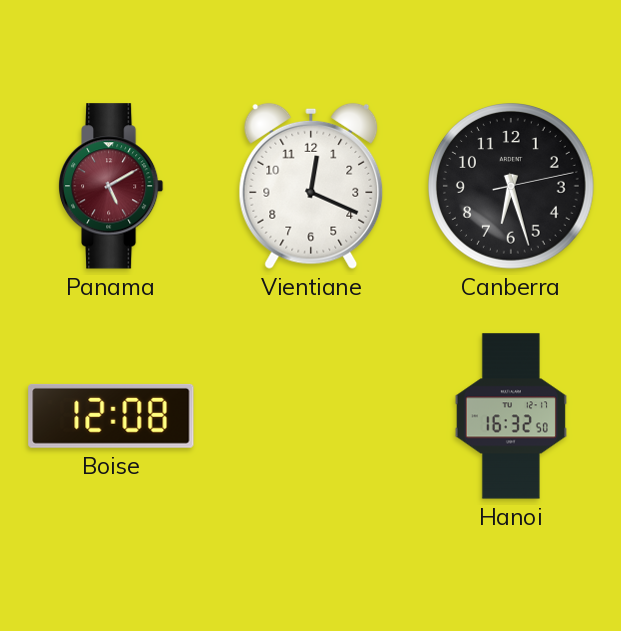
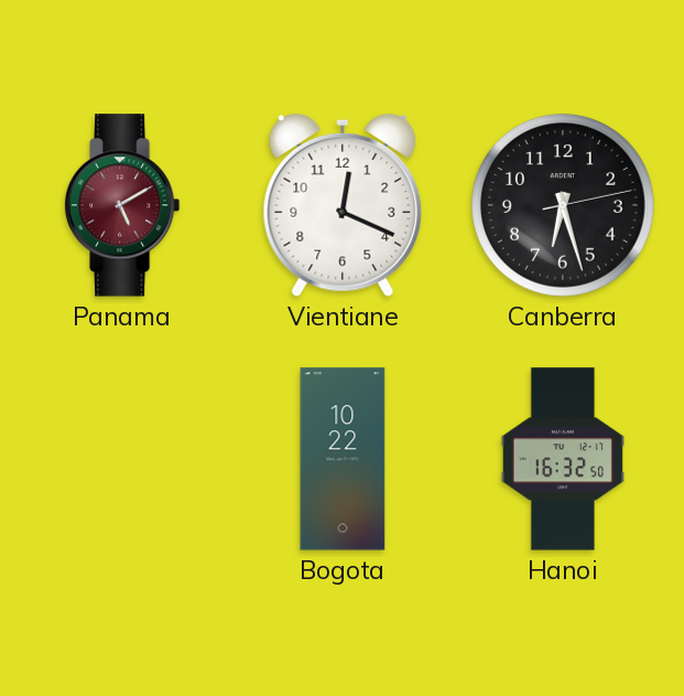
Boise: 12:08 -> none (111, 416)
Bogota: none -> 10:22 (343, 459)
